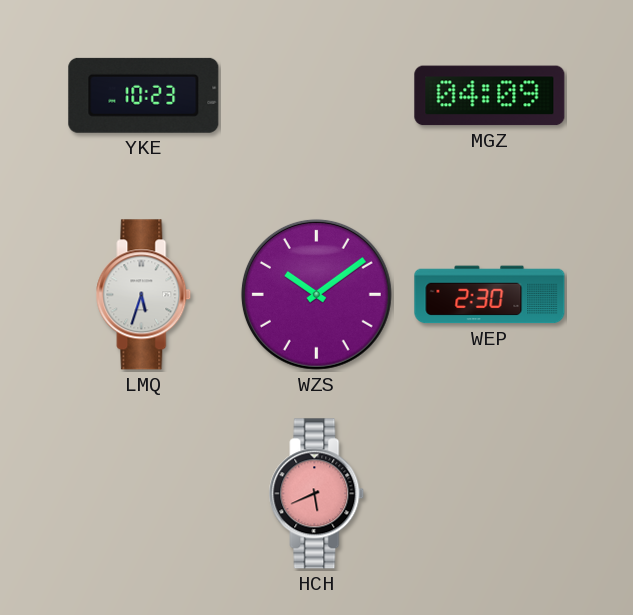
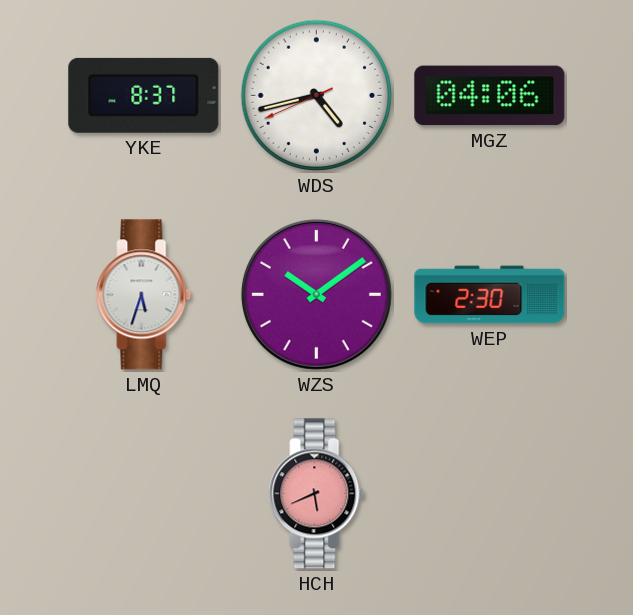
YKE: 10:23 -> 8:37 (144, 95)
WDS: none -> 4:42 (317, 96)
MGZ: 04:09 -> 04:06 (490, 96)
